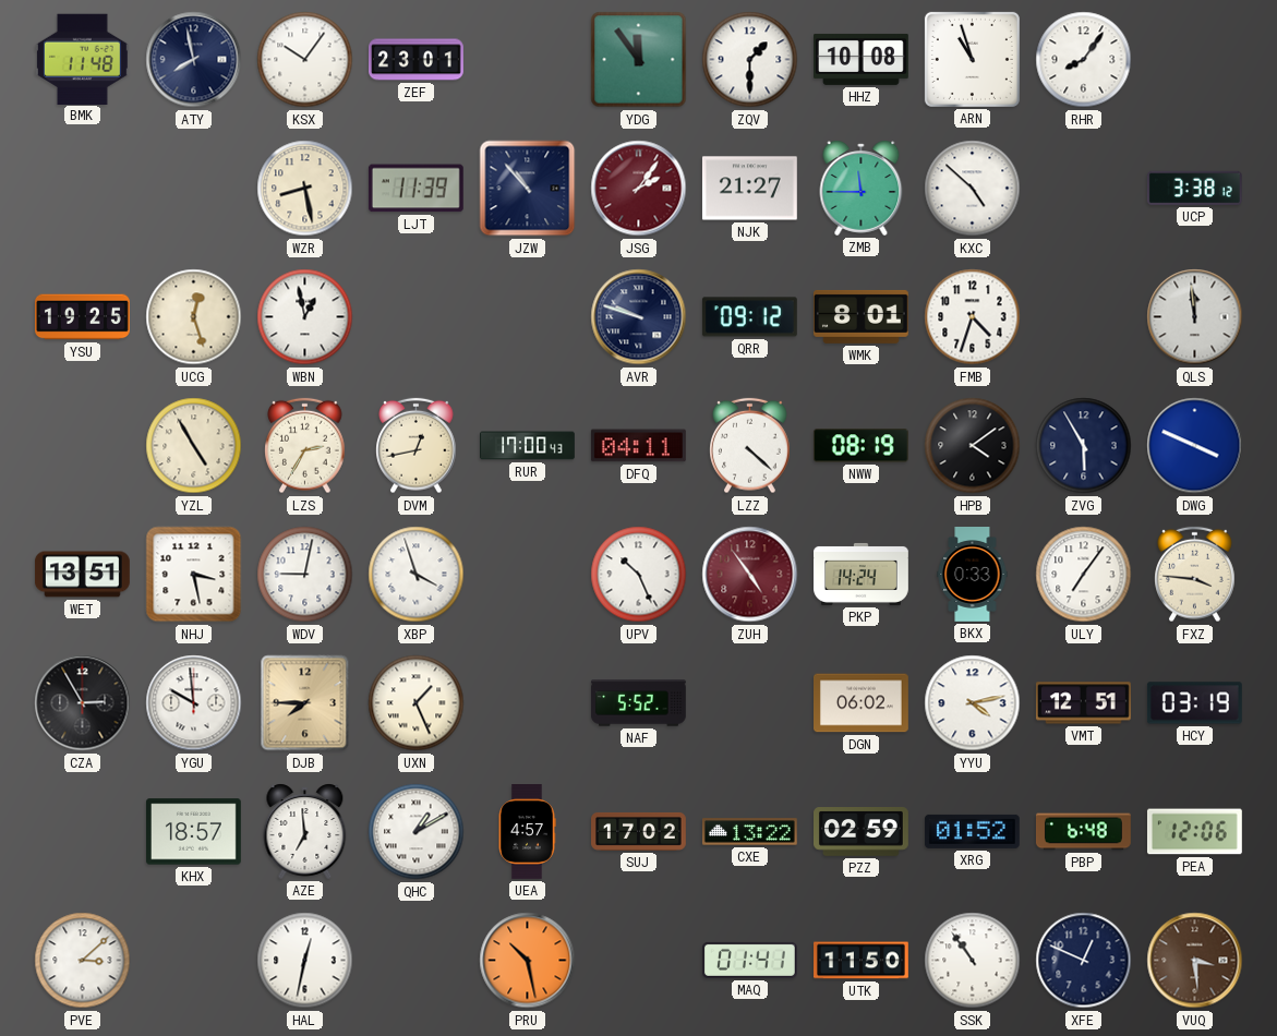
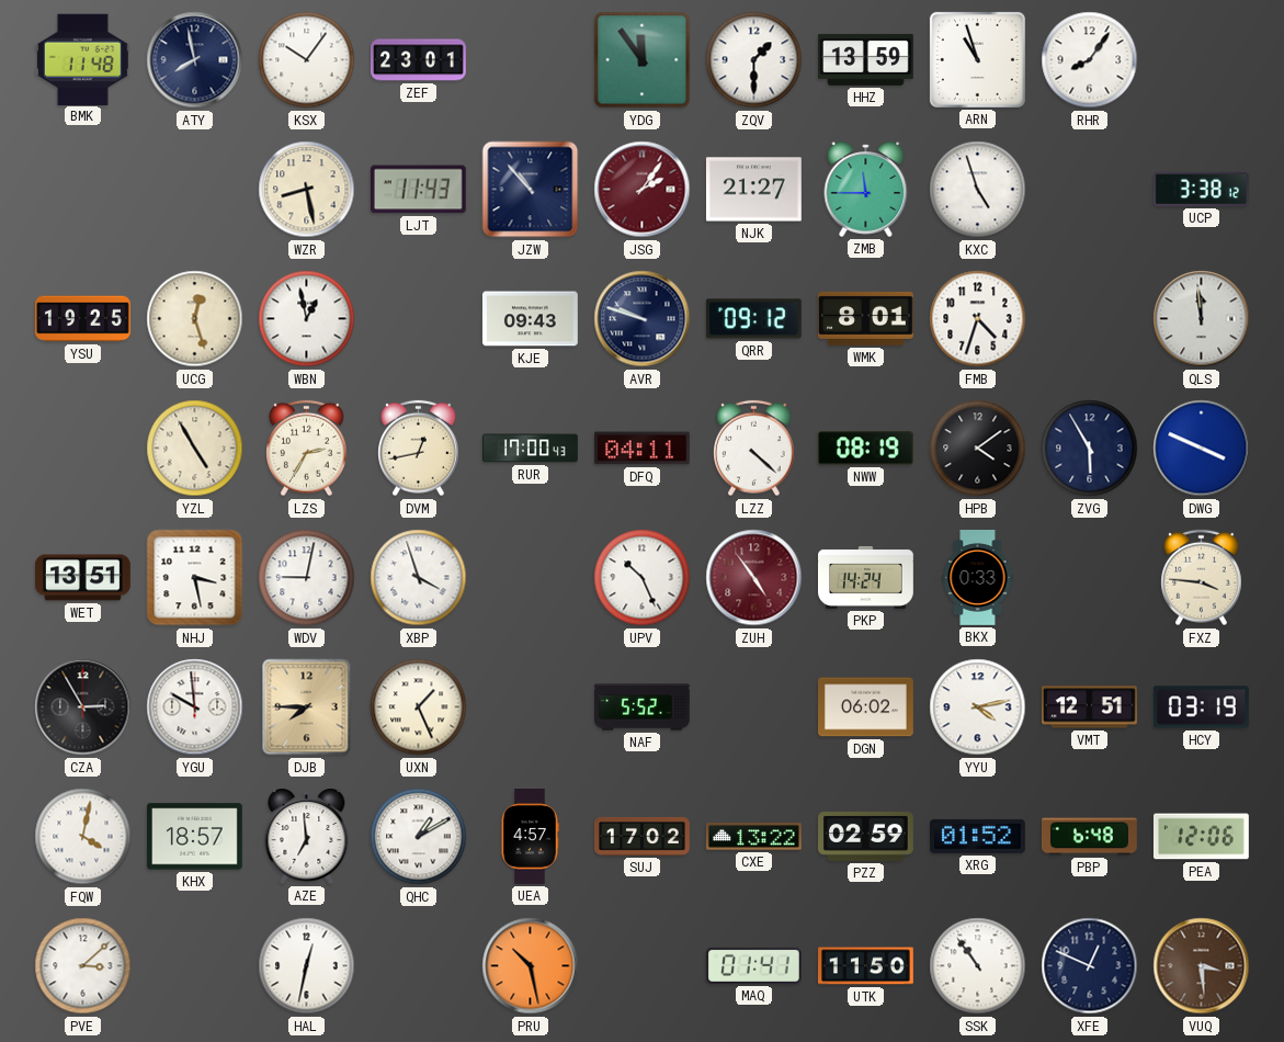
HHZ: 10:08 -> 13:59 (866, 59)
LJT: 11:39 -> 11:43 (418, 190)
KXC: 4:52 -> 4:57 (978, 190)
KJE: none -> 09:43 (530, 319)
ULY: 7:06 -> none (1084, 575)
FQW: none -> 4:02 (83, 837)
